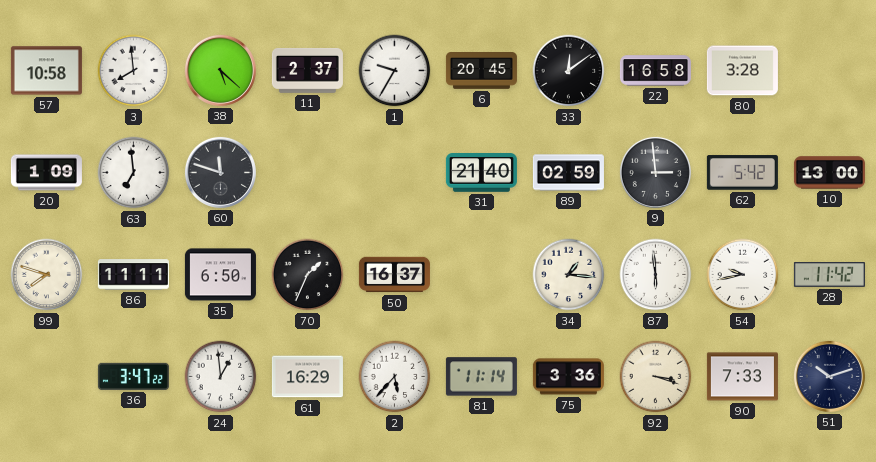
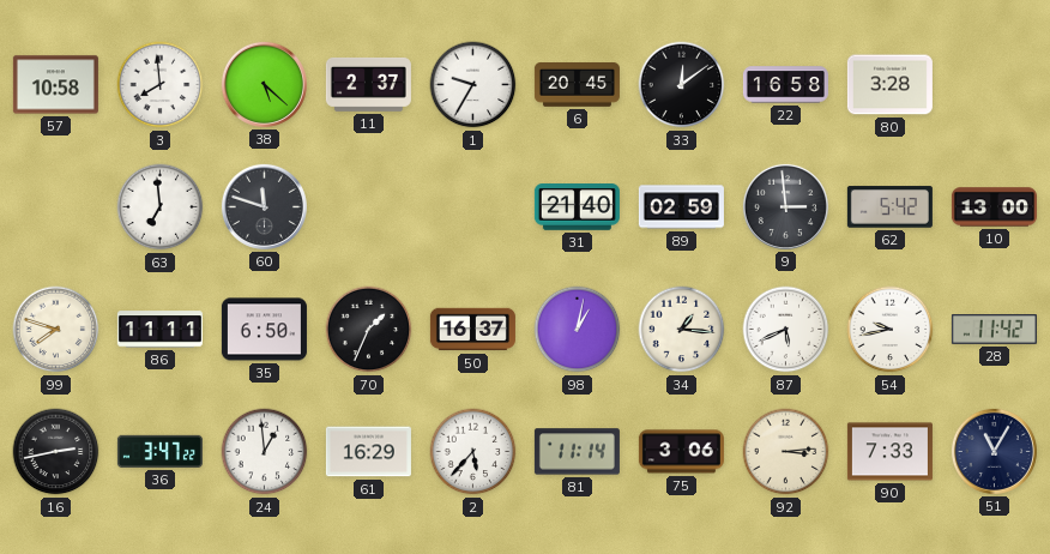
20: 1:09 -> none (46, 173)
98: none -> 1:02 (578, 330)
87: 5:59 -> 5:41 (786, 330)
16: none -> 2:43 (56, 452)
75: 3:36 -> 3:06 (681, 452)
92: 3:18 -> 3:14 (786, 452)
51: 10:12 -> 11:05 (994, 451)
